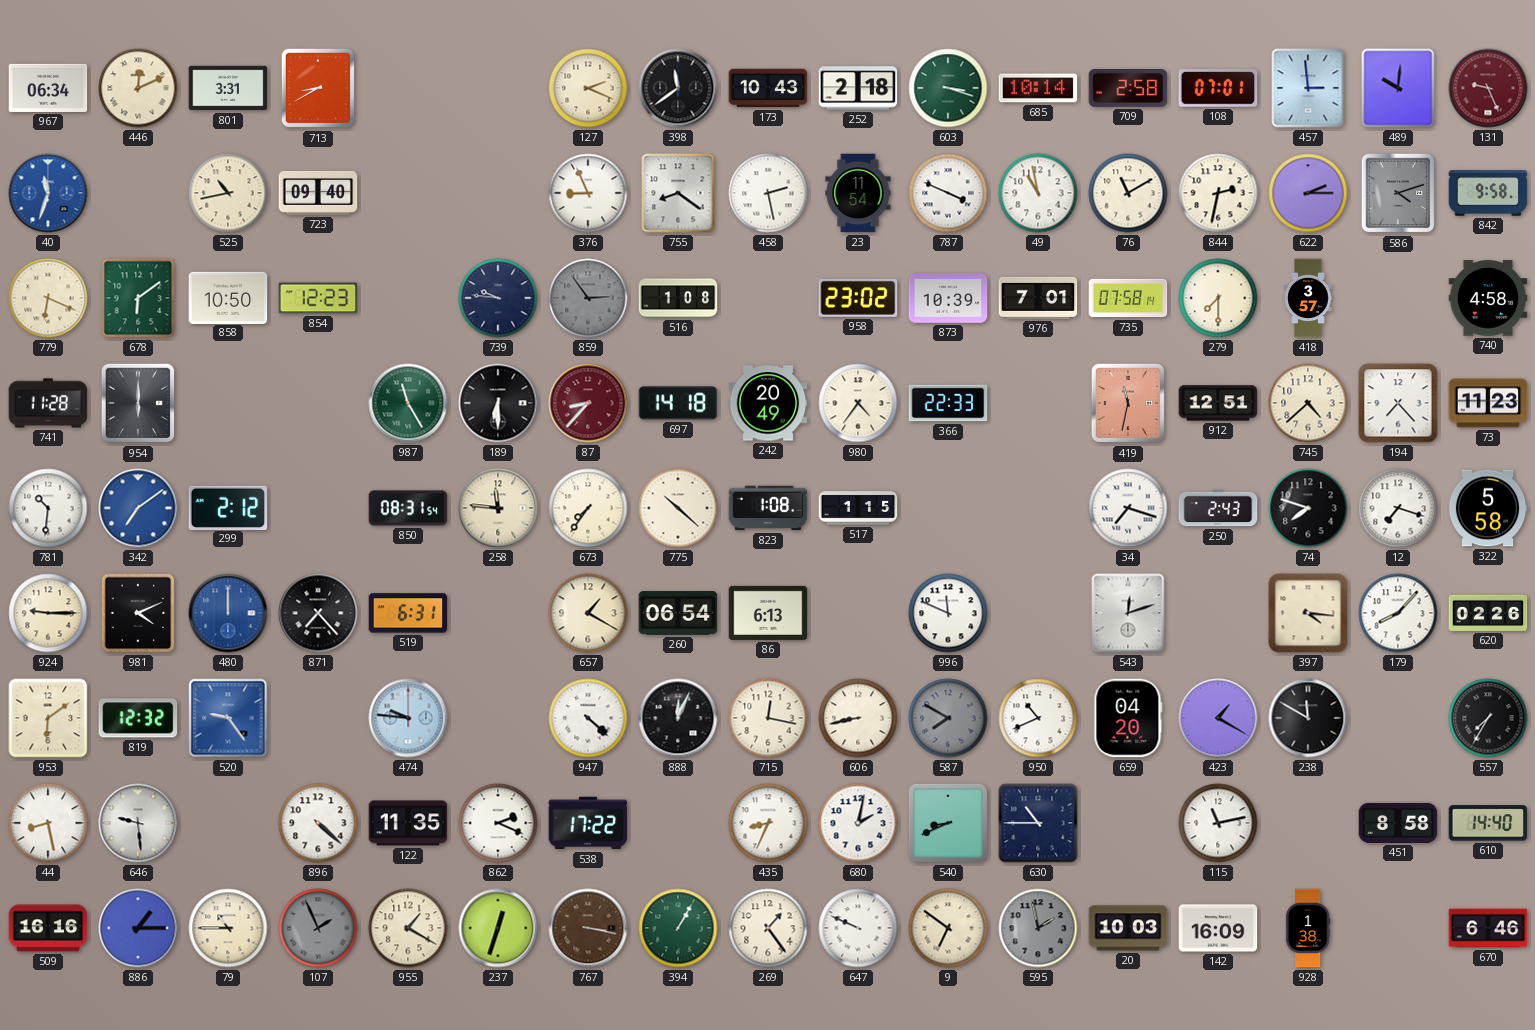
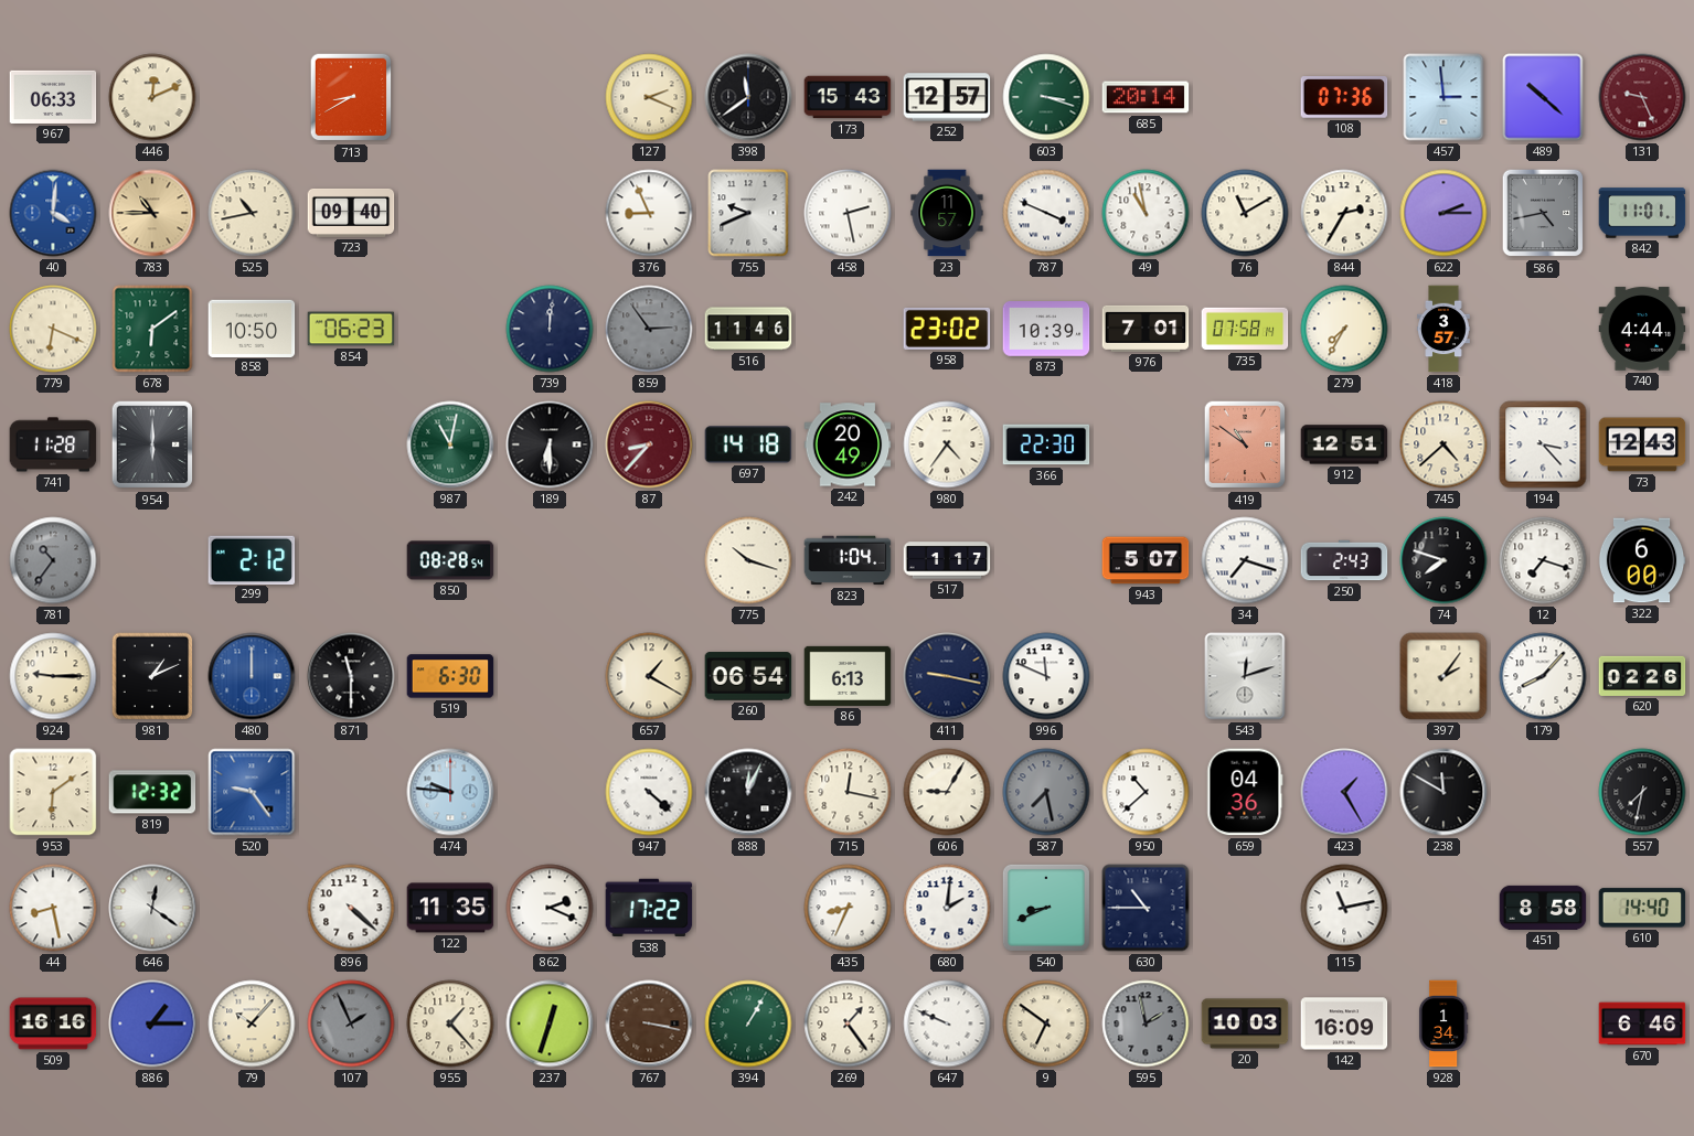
967: 06:34 -> 06:33 (53, 97)
801: 3:31 -> none (228, 88)
173: 10:43 -> 15:43 (848, 97)
252: 2:18 -> 12:57 (947, 97)
685: 10:14 -> 20:14 (1146, 97)
709: 2:58 -> none (1128, 88)
108: 07:01 -> 07:36 (1344, 97)
489: 10:01 -> 10:22 (1543, 97)
40: 11:33 -> 4:01 (53, 213)
783: none -> 10:45 (152, 213)
755: 8:21 -> 9:41 (748, 213)
23: 11:54 -> 11:57 (947, 213)
844: 2:32 -> 2:35 (1344, 213)
586: 4:12 -> 4:43 (1543, 213)
842: 9:58 -> 11:01 (1642, 213)
854: 12:23 -> 06:23 (351, 329)
739: 9:46 -> 12:01 (550, 329)
516: 1:08 -> 11:46 (748, 329)
279: 7:30 -> 7:35 (1344, 329)
740: 4:58 -> 4:44 (1642, 329)
987: 11:25 -> 11:02 (450, 444)
366: 22:33 -> 22:30 (1046, 444)
419: 11:32 -> 10:51 (1245, 444)
194: 7:23 -> 3:23 (1543, 444)
73: 11:23 -> 12:43 (1642, 444)
781: 10:31 -> 10:36 (53, 560)
781 dial: white -> grey (53, 560)
342: 7:09 -> none (138, 508)
850: 08:31 -> 08:28 (450, 560)
258: 11:46 -> none (498, 508)
673: 7:36 -> none (588, 508)
775: 10:22 -> 10:18 (748, 560)
823: 1:08 -> 1:04 (848, 560)
517: 1:15 -> 1:17 (947, 560)
943: none -> 5:07 (1146, 560)
322: 5:58 -> 6:00 (1642, 560)
981: 4:11 -> 1:11 (152, 676)
871: 7:23 -> 11:30 (351, 676)
519: 6:31 -> 6:30 (450, 676)
411: none -> 9:17 (947, 676)
397: 4:16 -> 2:06 (1443, 676)
606: 8:43 -> 9:05 (947, 792)
587: 7:50 -> 7:28 (1046, 792)
950: 10:41 -> 10:38 (1146, 792)
659: 04:20 -> 04:36 (1245, 792)
423: 1:20 -> 1:25 (1344, 792)
557: 7:35 -> 7:32 (1642, 792)
646: 9:29 -> 12:21 (152, 908)
680: 2:02 -> 2:01 (947, 908)
79: 10:45 -> 10:07 (252, 1024)
955: 1:20 -> 1:23 (450, 1024)
928: 1:38 -> 1:34 (1443, 1024)
